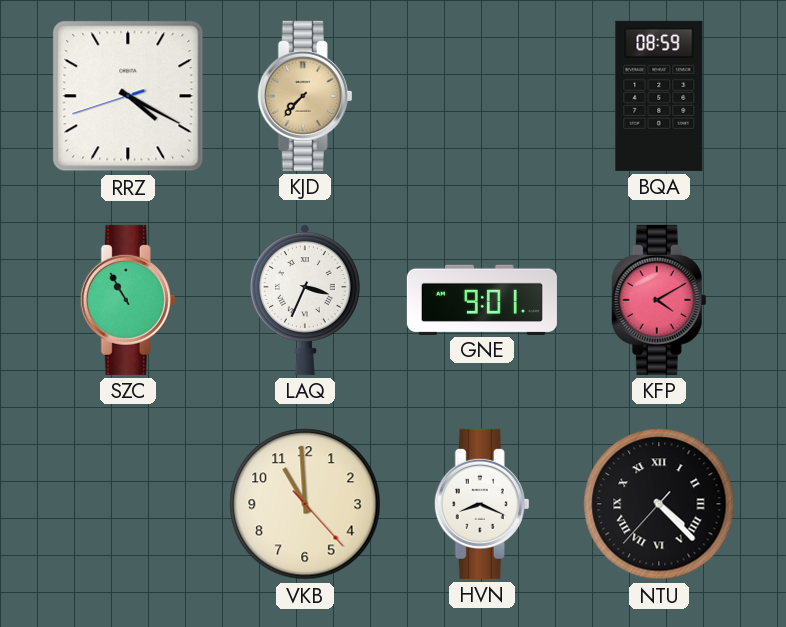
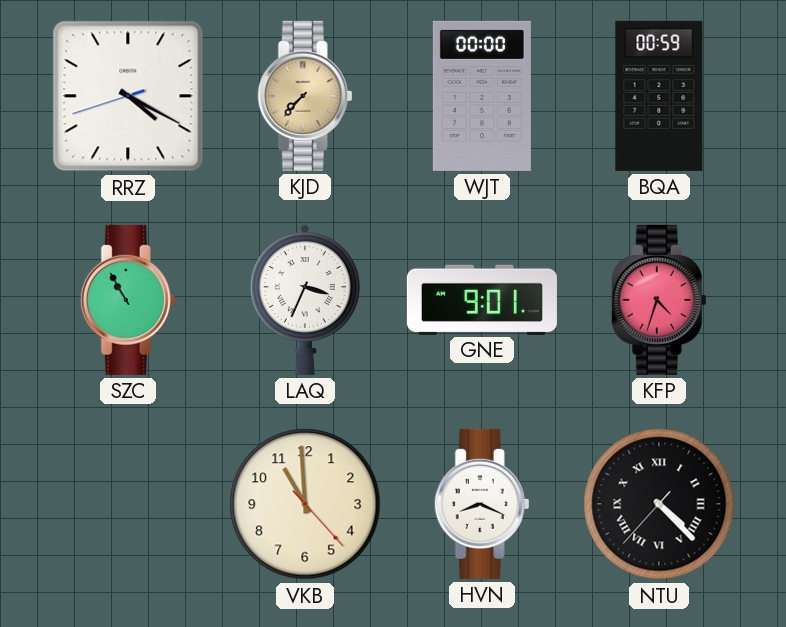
WJT: none -> 00:00 (482, 96)
BQA: 08:59 -> 00:59 (659, 96)
KFP: 4:10 -> 4:33 (659, 300)
